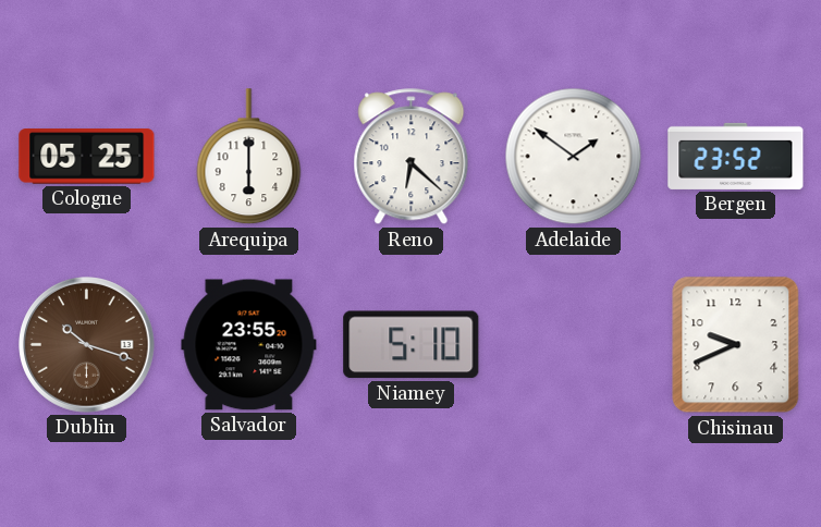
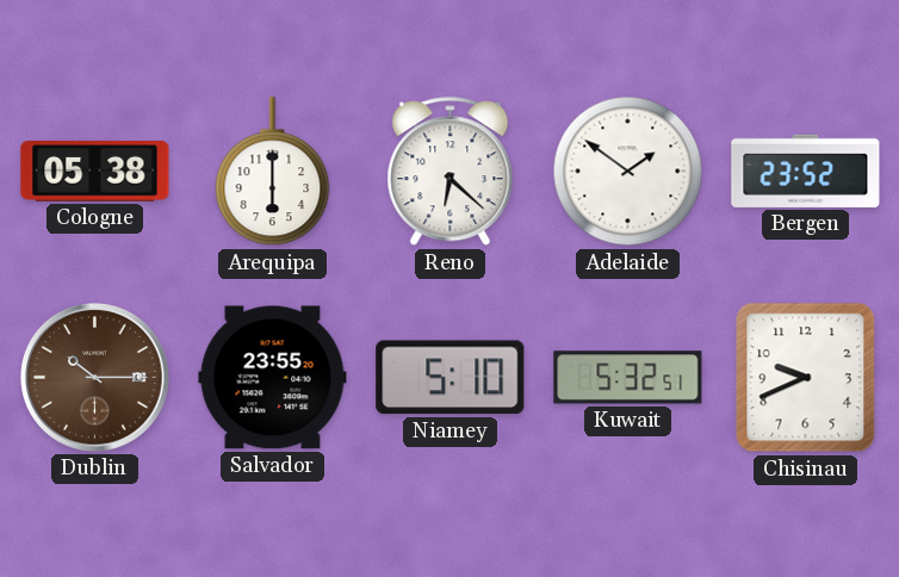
Cologne: 05:25 -> 05:38 (95, 172)
Dublin: 10:18 -> 10:15 (95, 378)
Kuwait: none -> 5:32 (628, 378)
